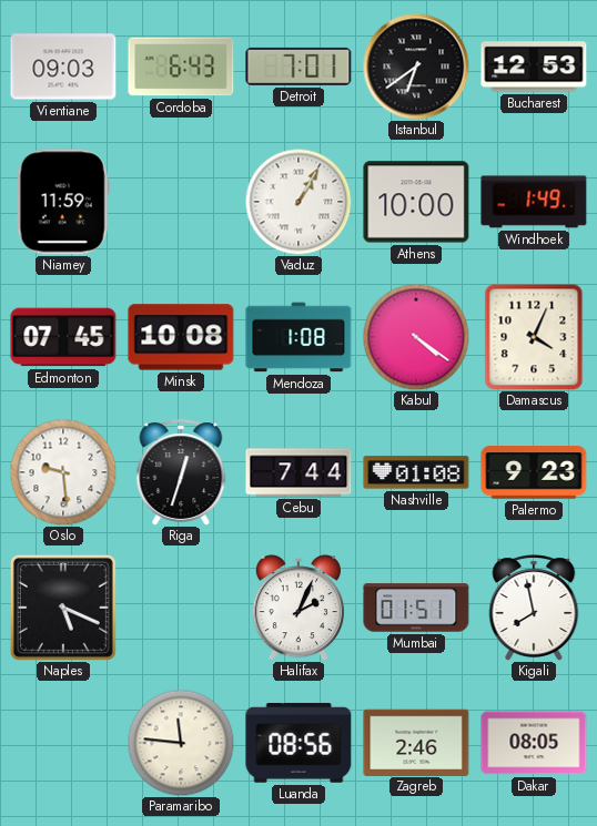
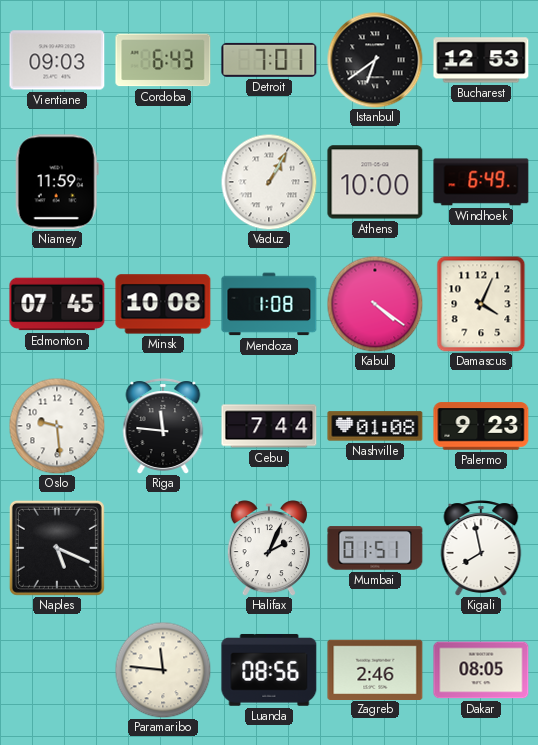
Windhoek: 1:49 -> 6:49 (481, 182)
Riga: 12:33 -> 11:46 (163, 426)
